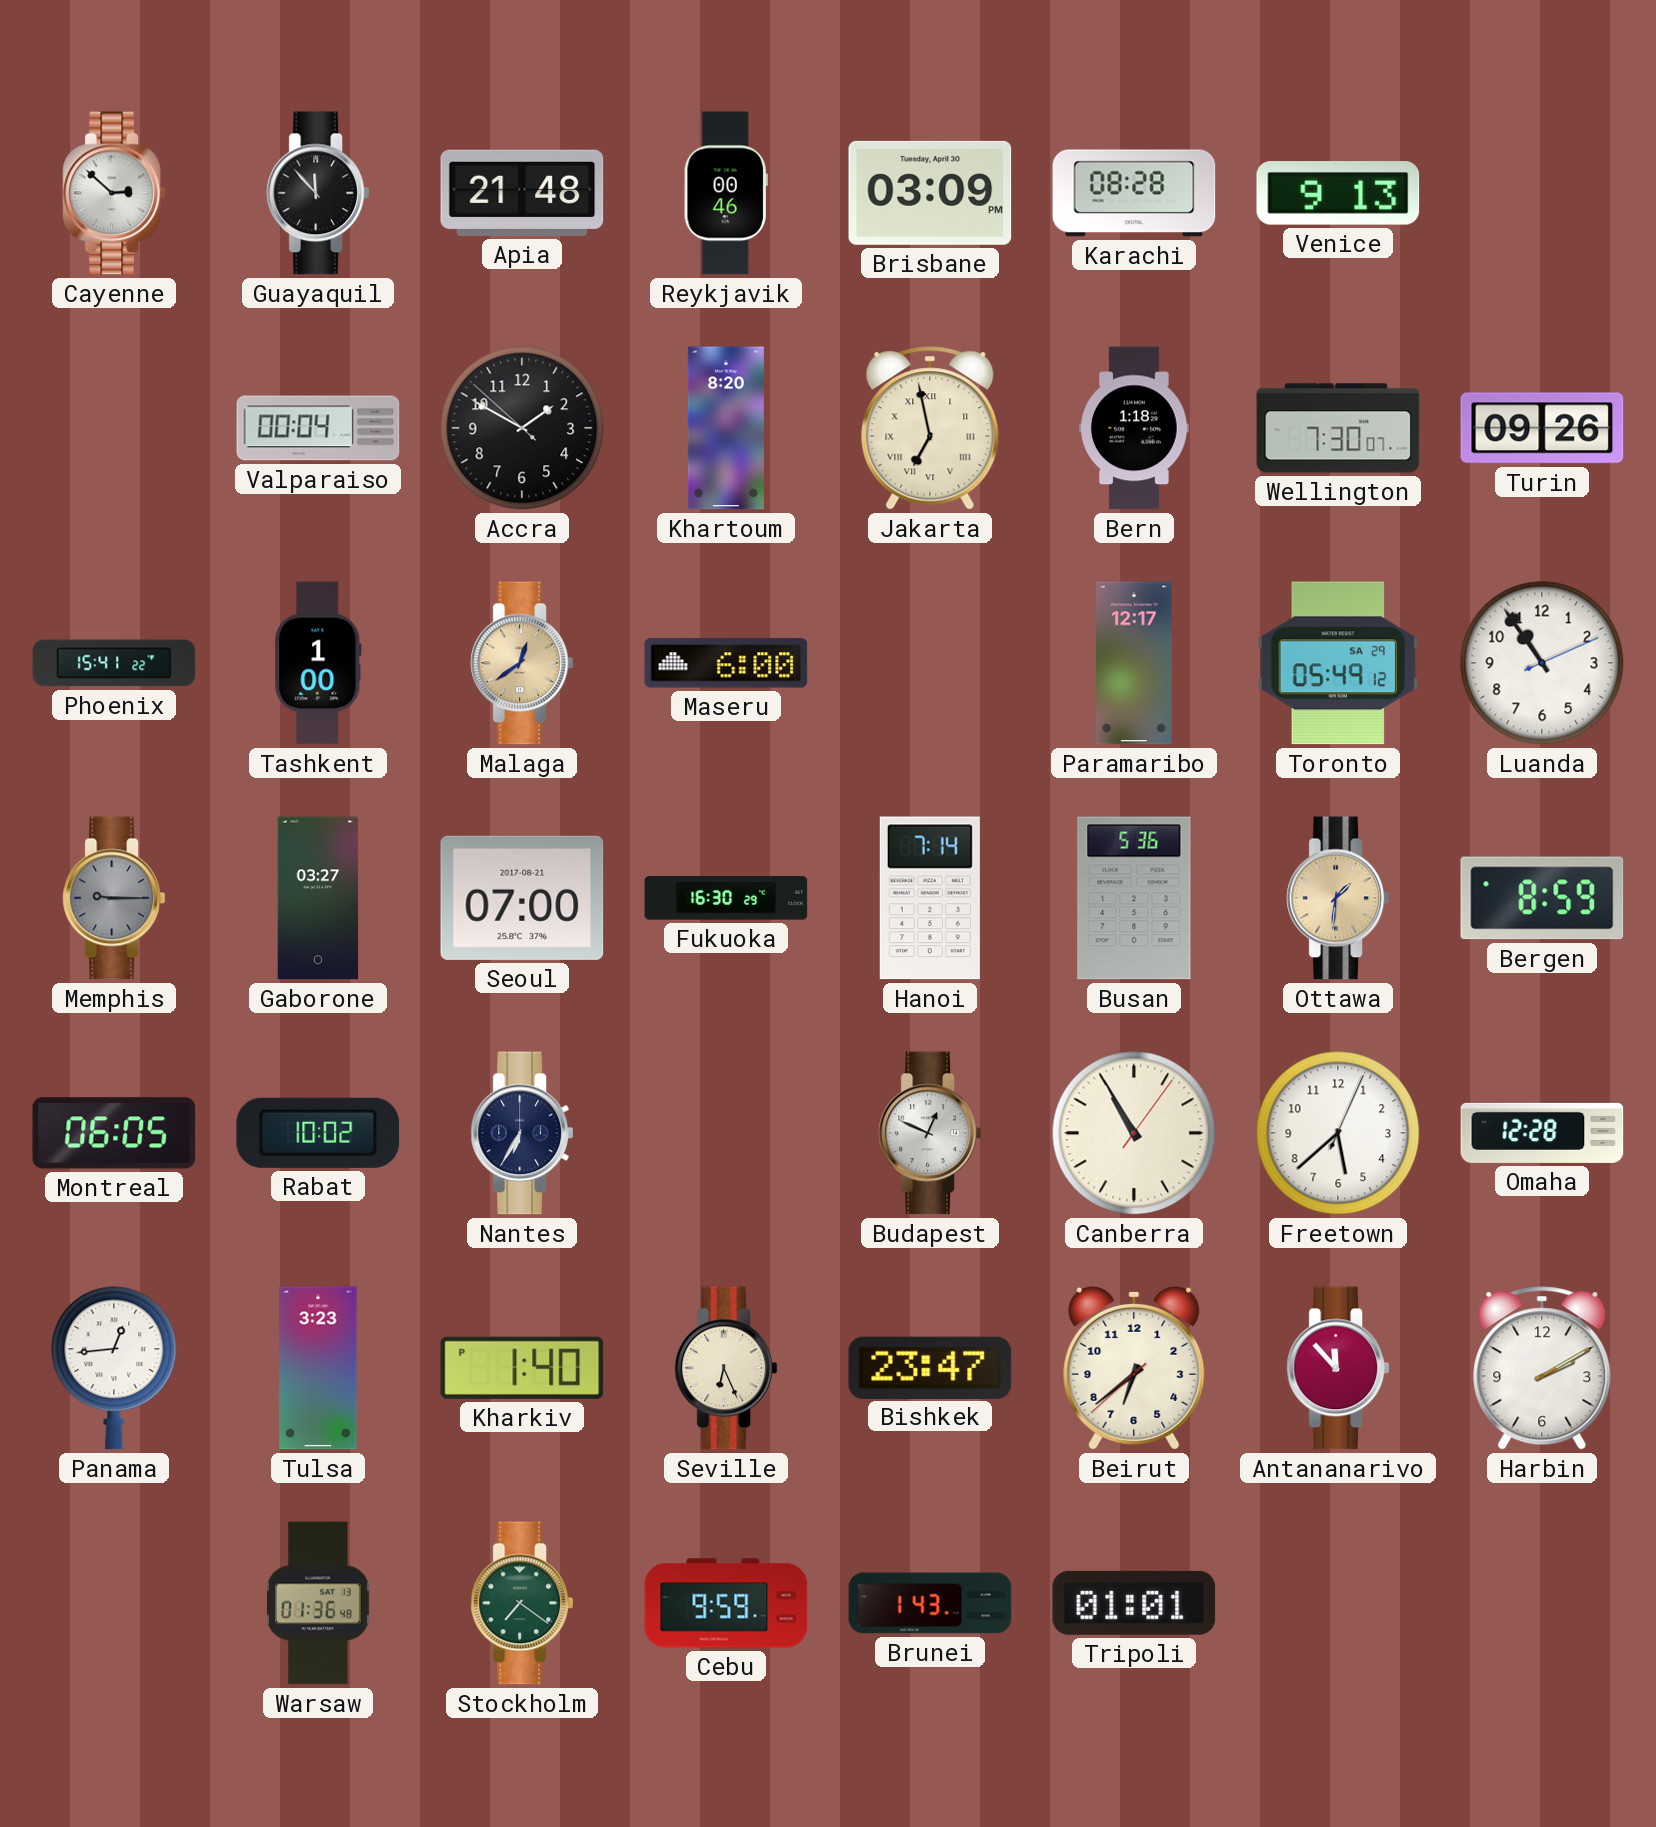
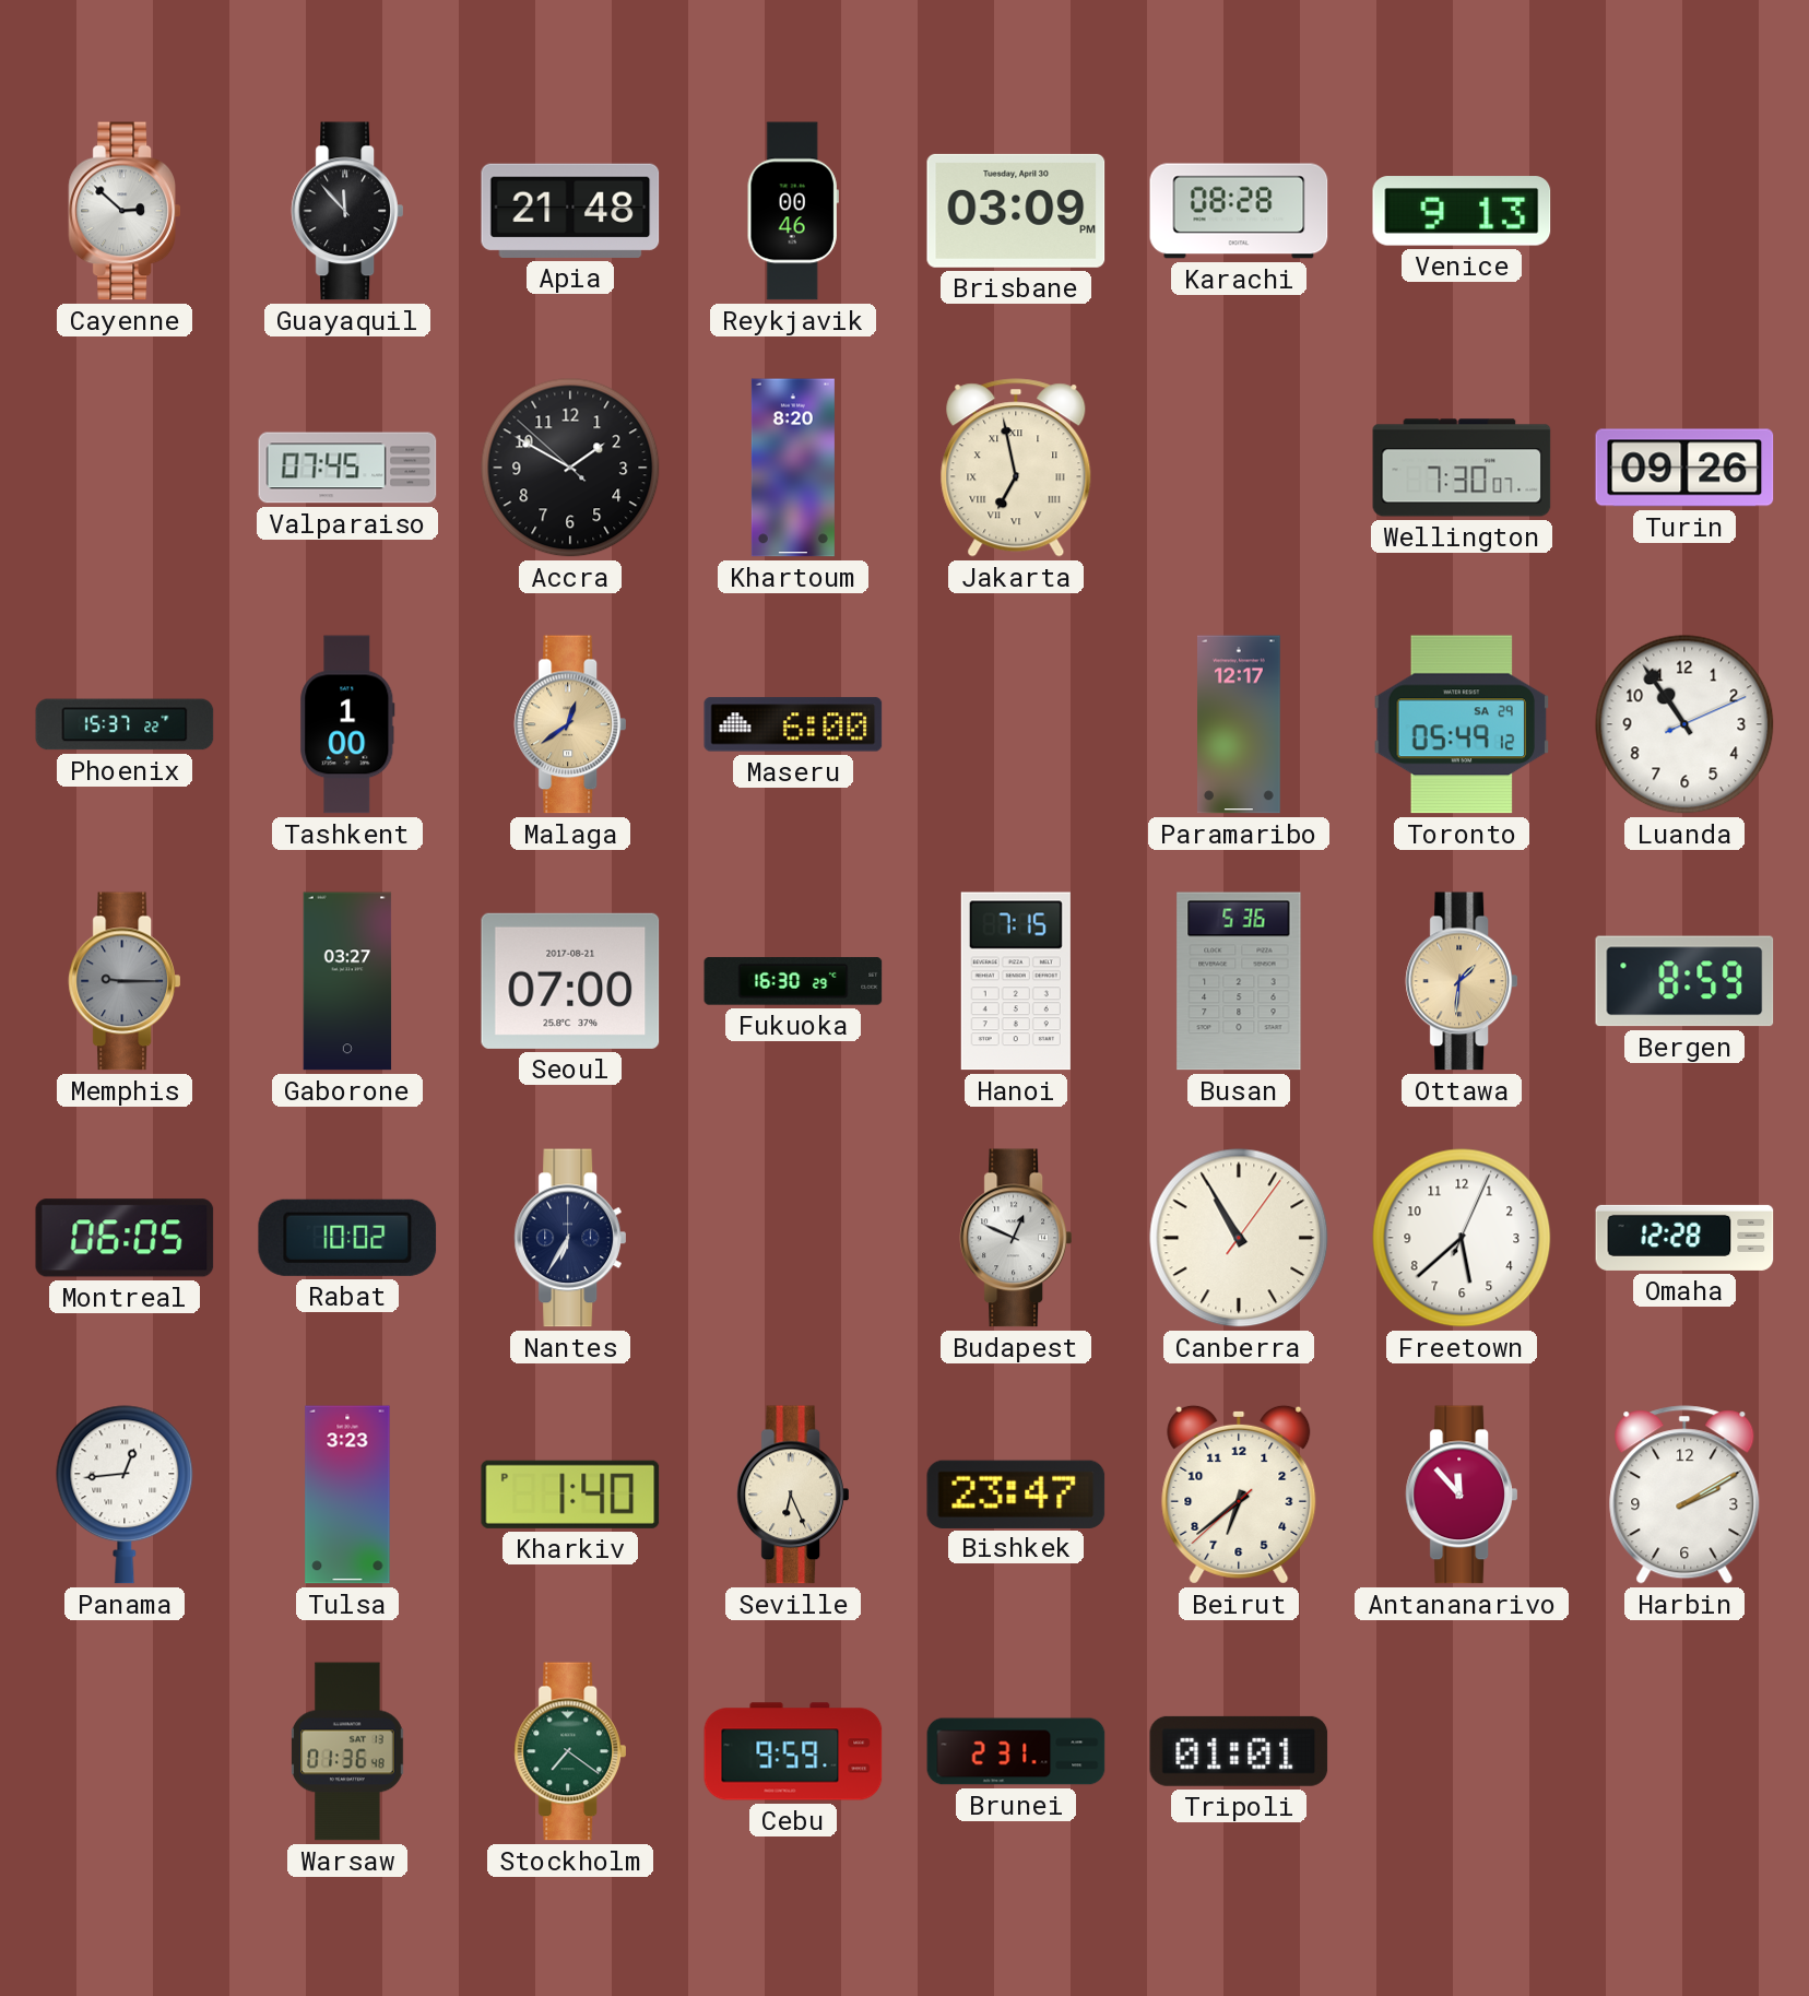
Valparaiso: 00:04 -> 07:45 (347, 468)
Bern: 1:18 -> none (1134, 428)
Phoenix: 15:41 -> 15:37 (125, 724)
Hanoi: 7:14 -> 7:15 (1016, 981)
Brunei: 1:43 -> 2:31 (1016, 1751)
